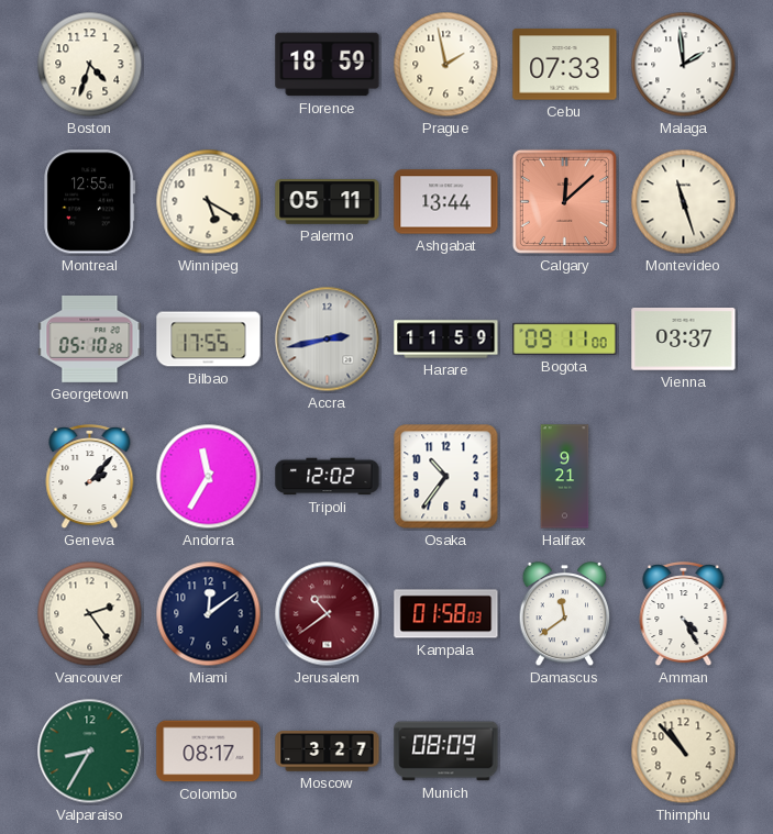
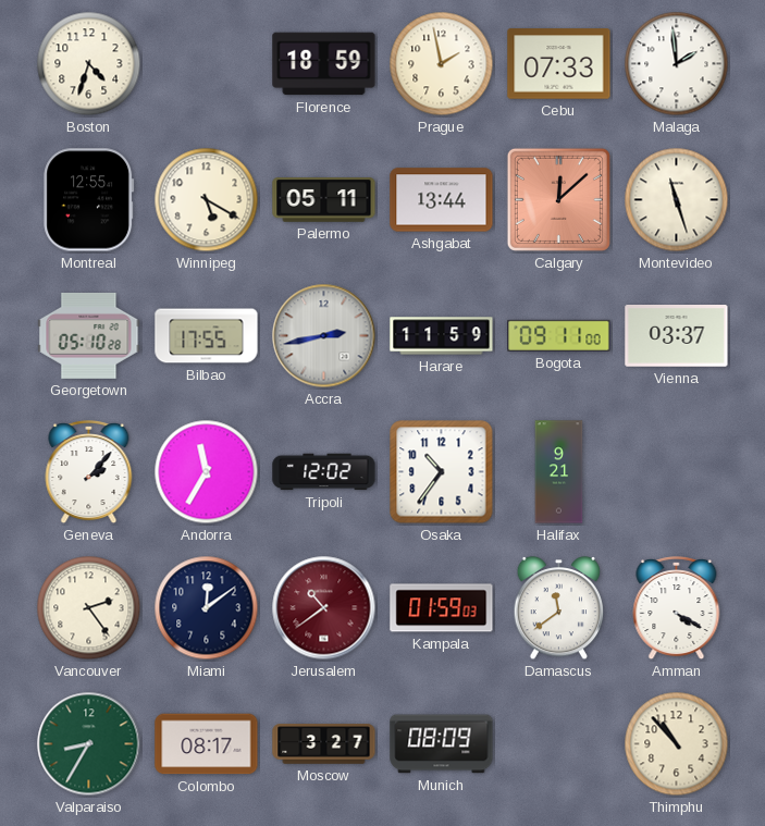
Kampala: 01:58 -> 01:59 (442, 608)
Amman: 4:25 -> 4:20 (677, 609)
